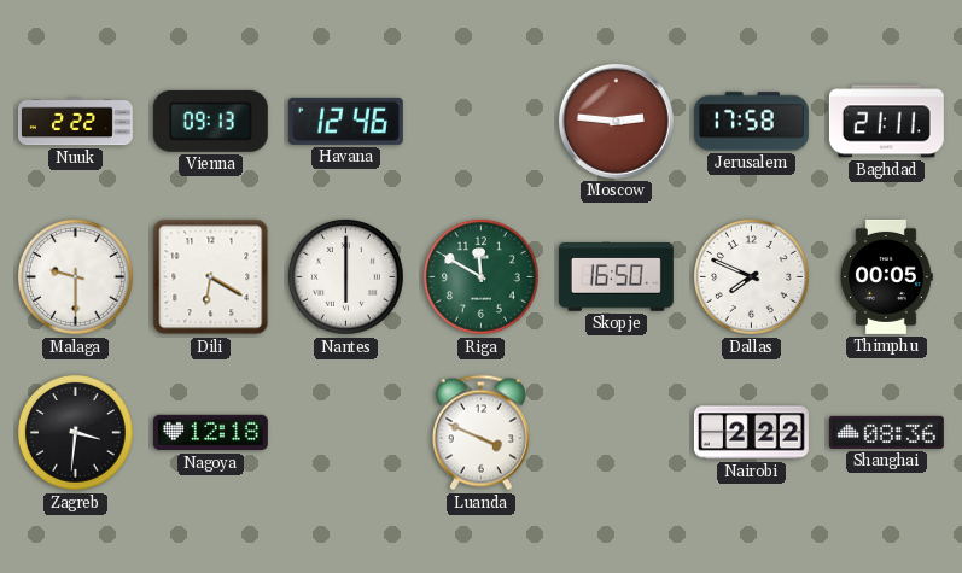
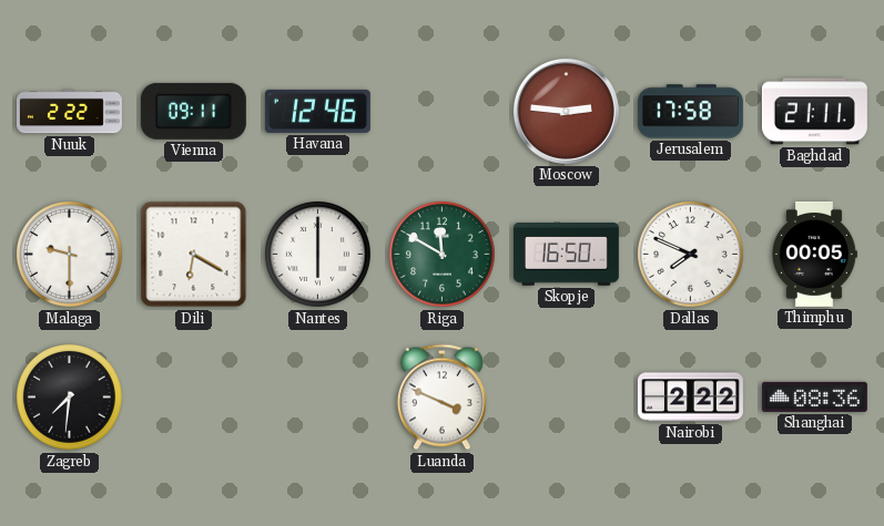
Vienna: 09:13 -> 09:11 (193, 111)
Zagreb: 3:31 -> 7:31 (70, 398)
Nagoya: 12:18 -> none (210, 433)
